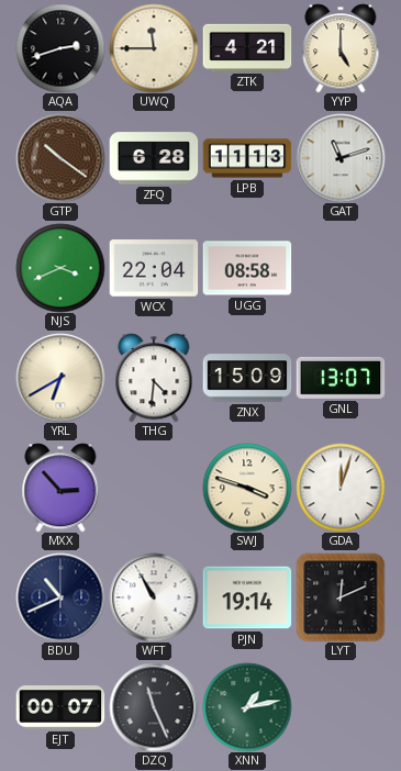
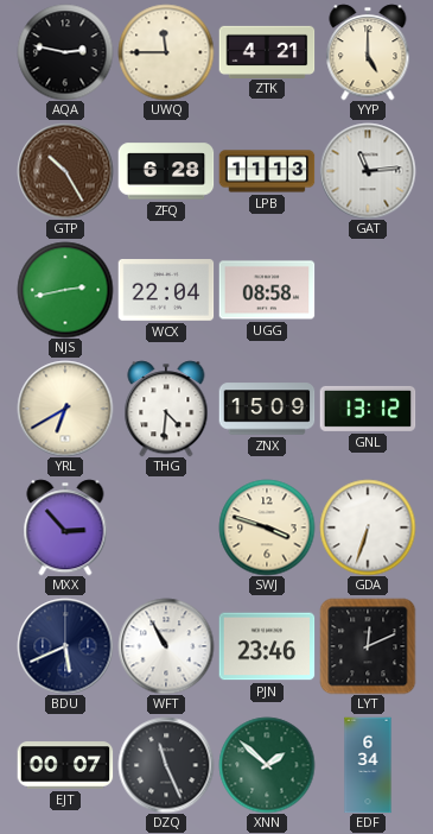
AQA: 2:42 -> 2:47 (65, 52)
GTP: 10:21 -> 10:25 (65, 171)
GAT: 11:12 -> 11:14 (368, 171)
NJS: 3:41 -> 2:43 (65, 290)
GNL: 13:07 -> 13:12 (368, 409)
GDA: 12:03 -> 6:33 (368, 527)
BDU: 10:41 -> 5:41 (65, 646)
PJN: 19:14 -> 23:46 (267, 646)
XNN: 1:13 -> 1:52 (267, 765)
EDF: none -> 6:34 (368, 765)
